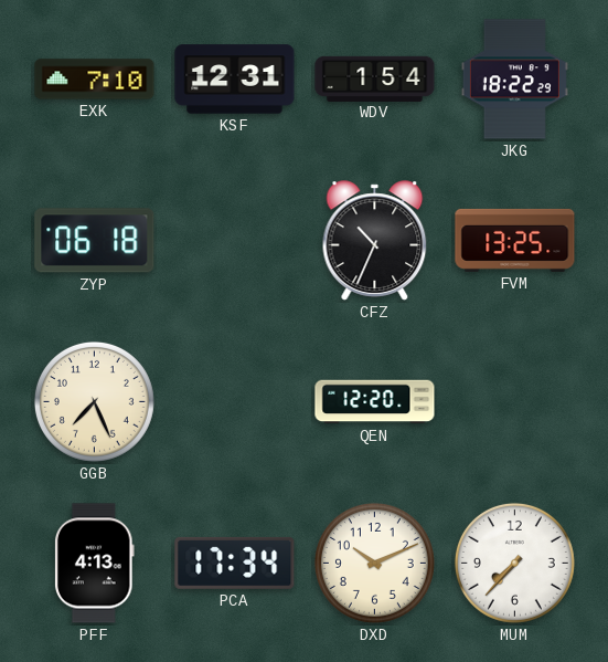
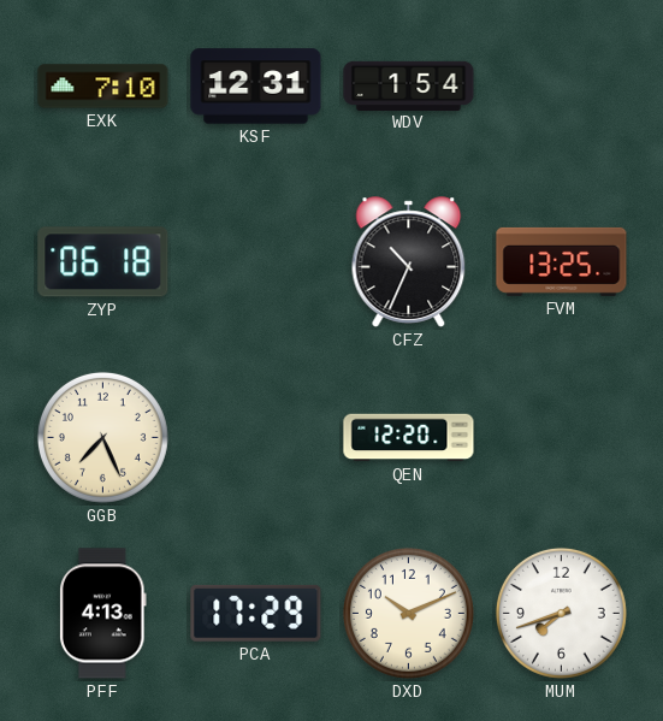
JKG: 18:22 -> none (514, 80)
PCA: 17:34 -> 17:29 (256, 613)
MUM: 7:37 -> 7:42 (561, 613)
